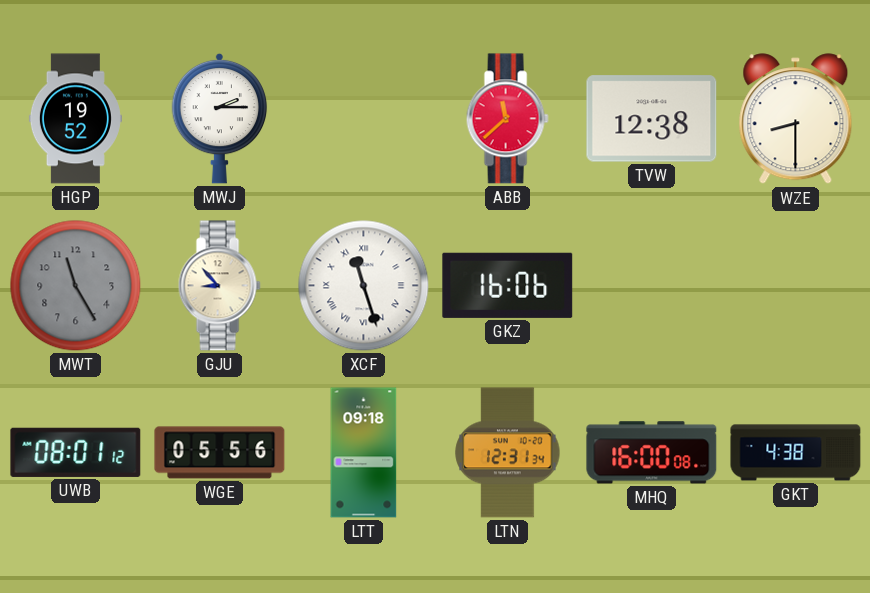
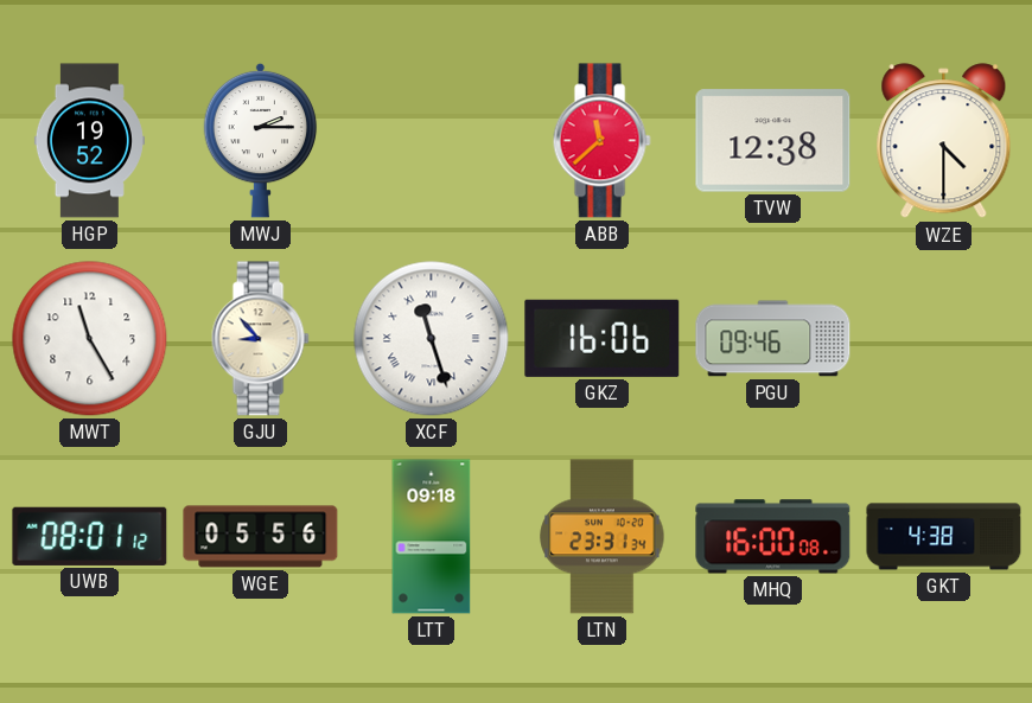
WZE: 8:30 -> 4:30 (944, 141)
MWT dial: grey -> white (90, 339)
PGU: none -> 09:46 (773, 339)
LTN: 12:31 -> 23:31 (603, 537)
